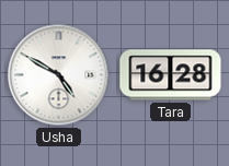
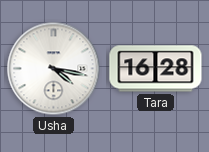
Usha: 4:50 -> 4:17 (54, 69)
